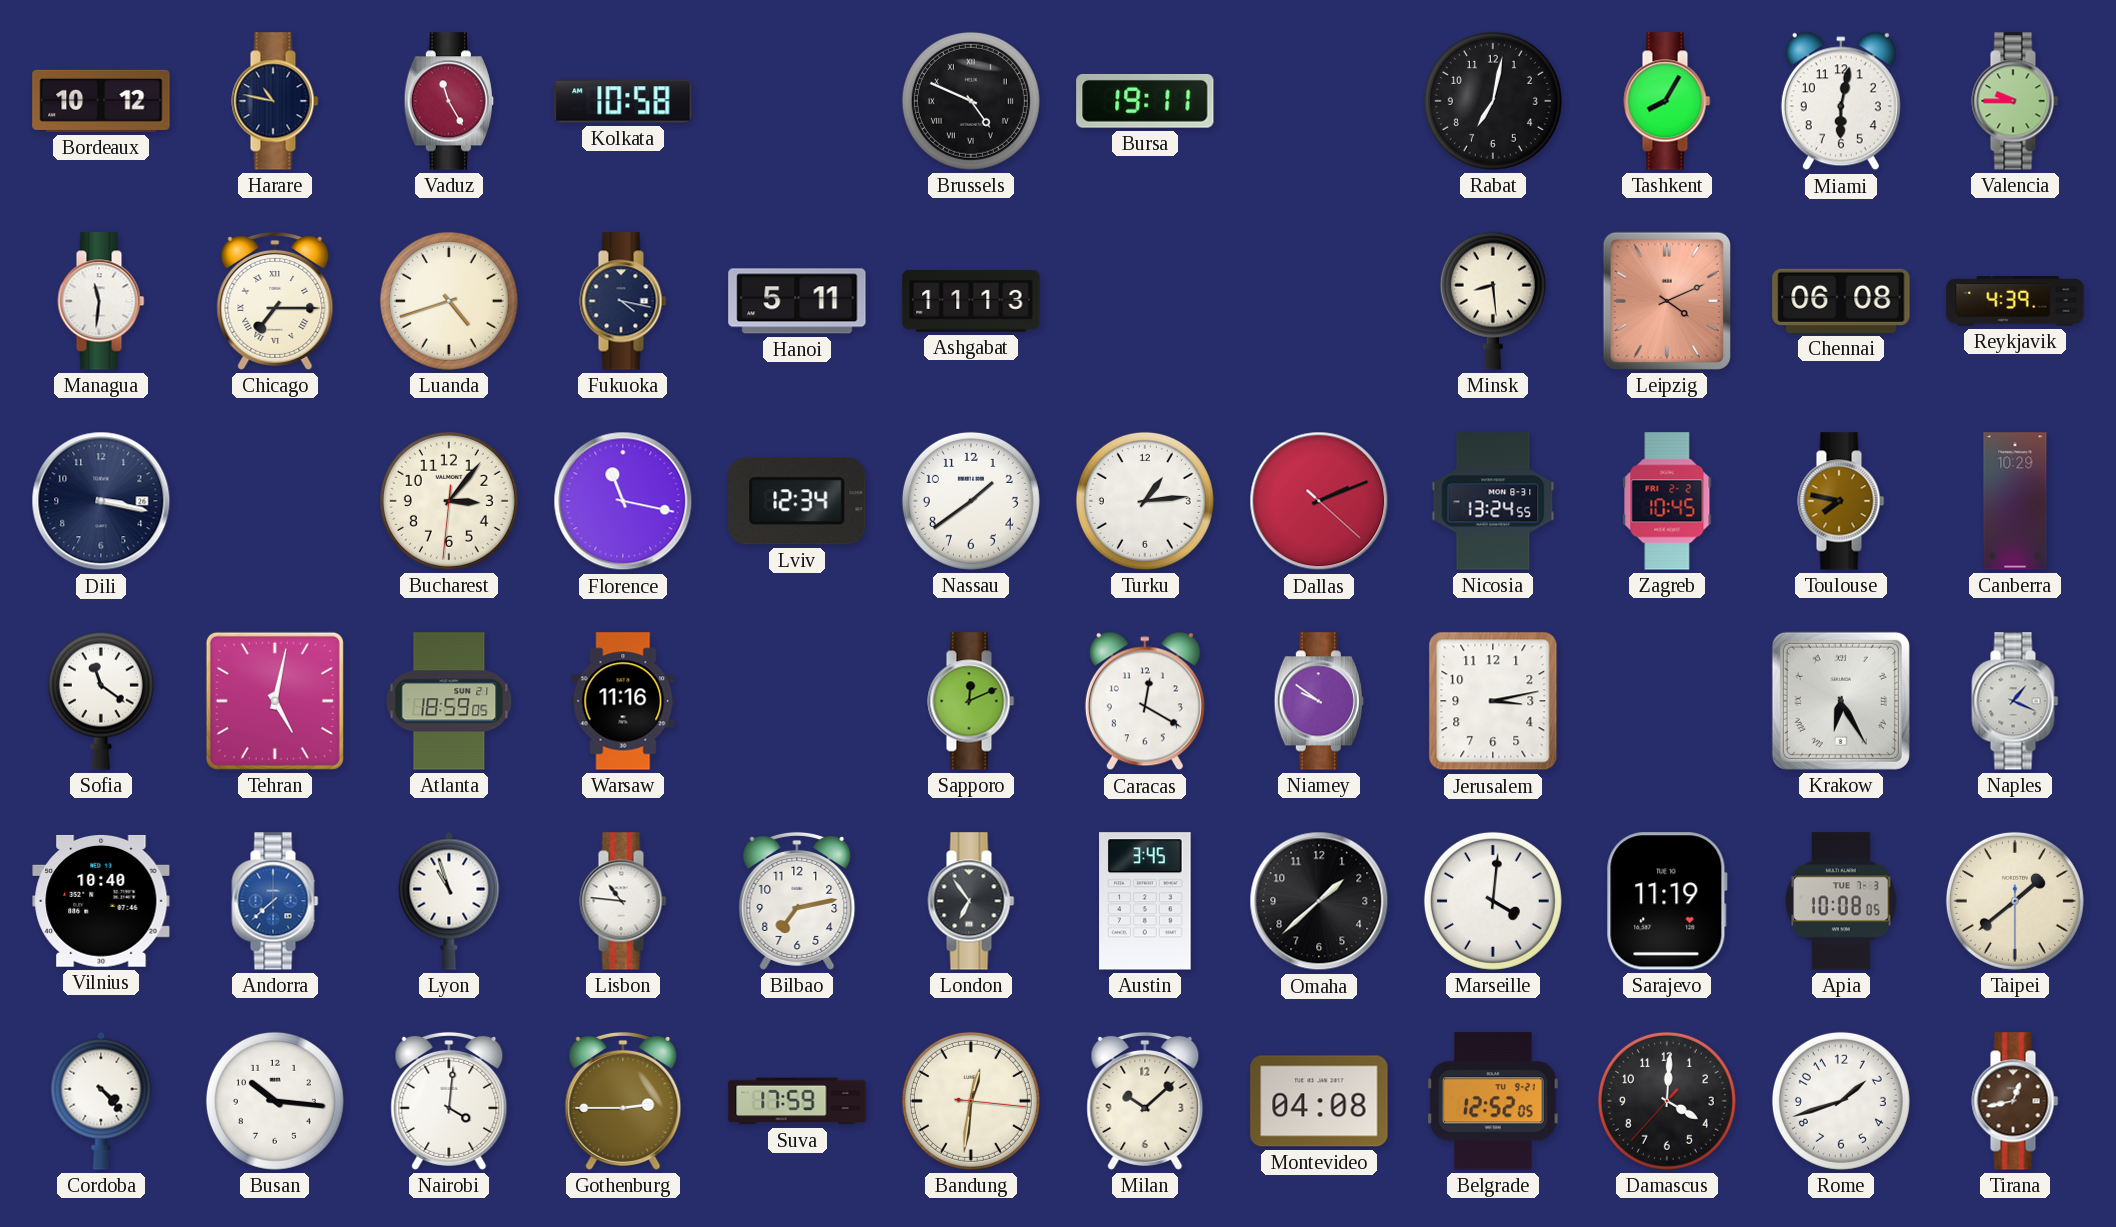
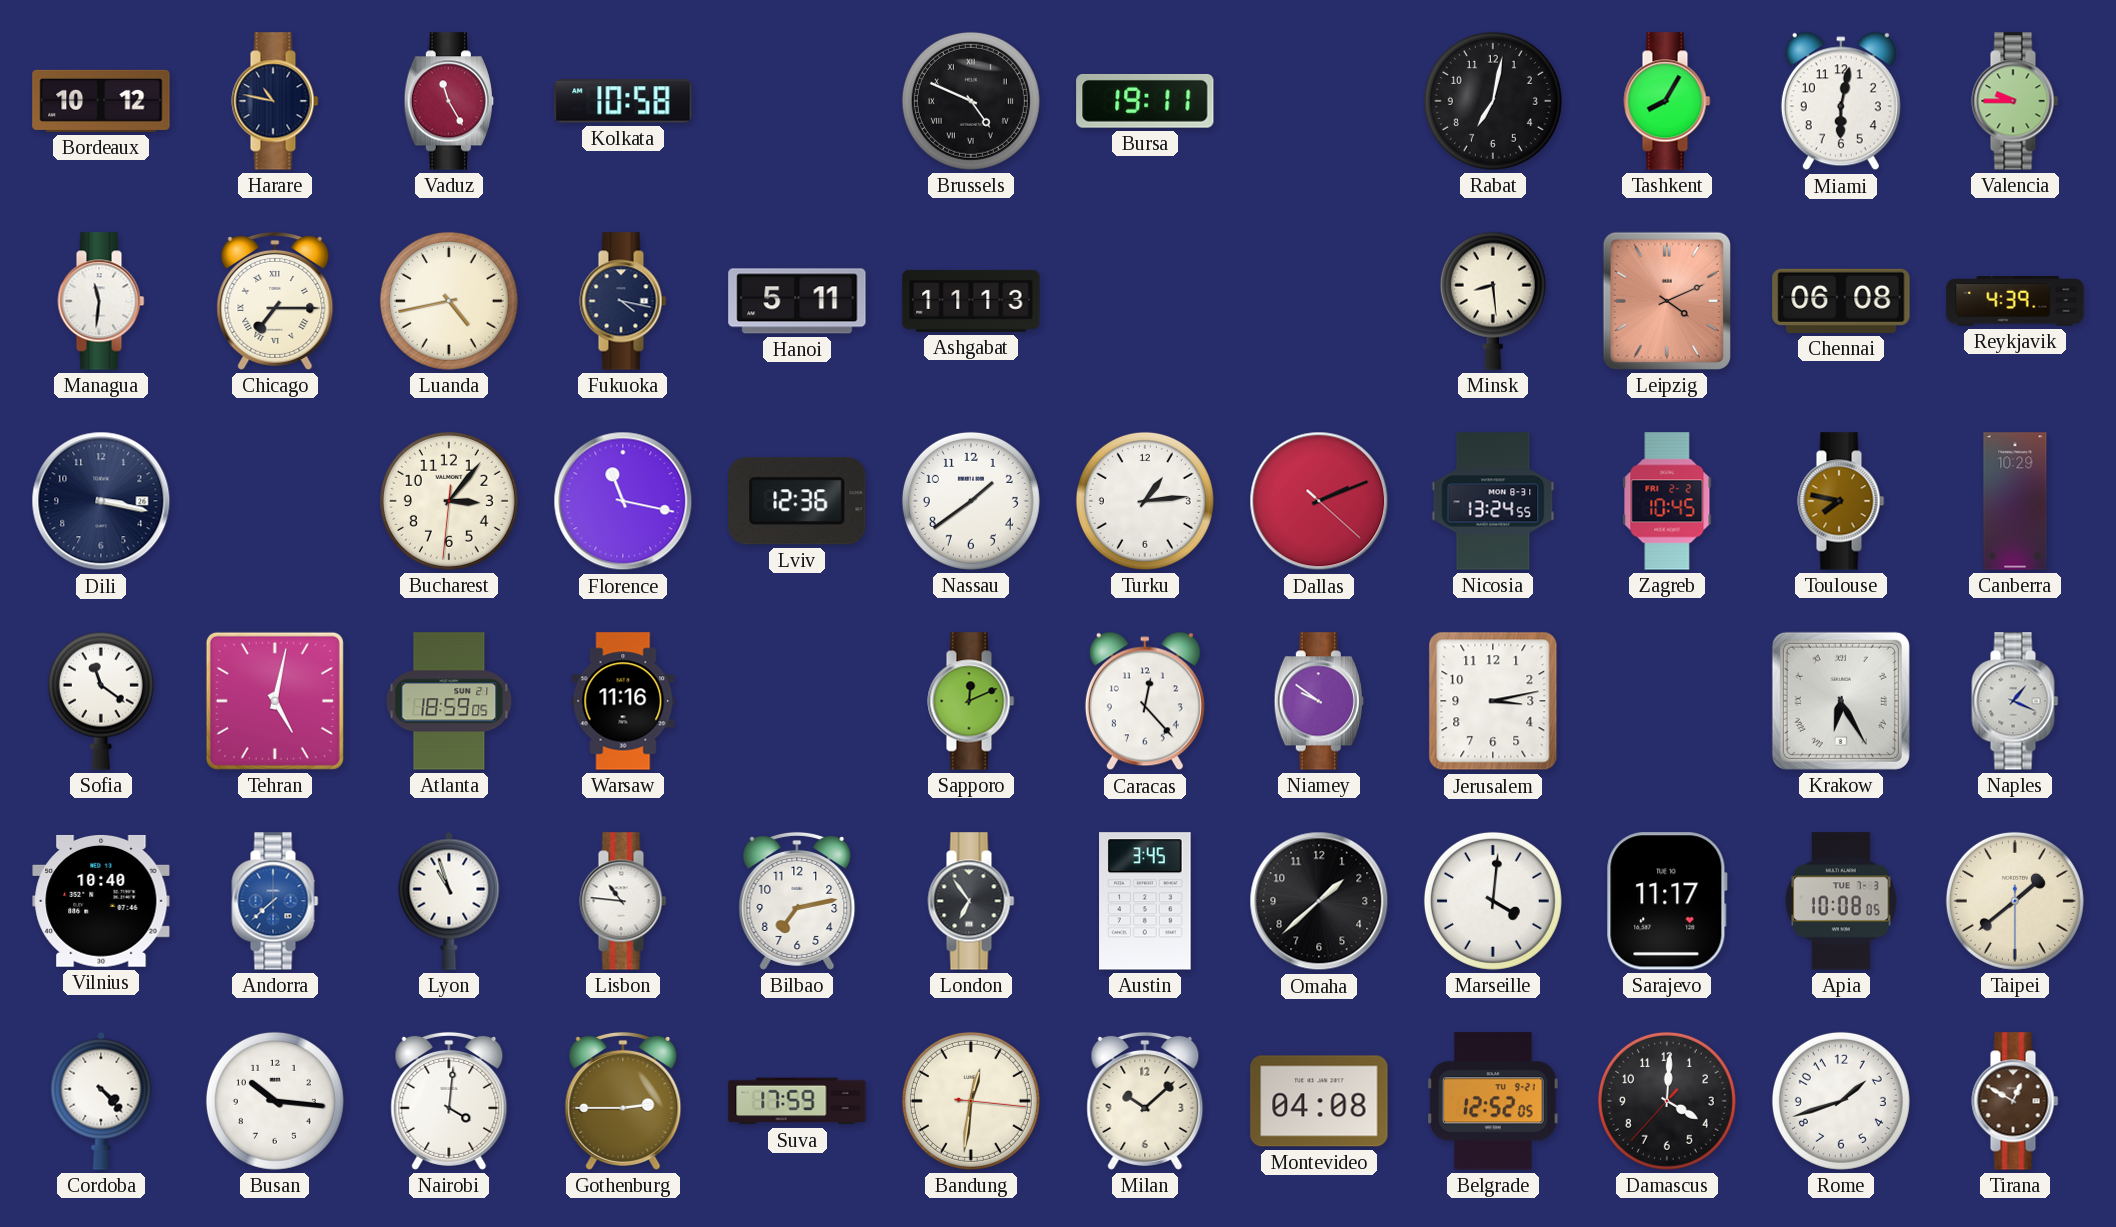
Luanda: 4:42 -> 4:43 (449, 301)
Lviv: 12:34 -> 12:36 (797, 501)
Caracas: 12:20 -> 12:23 (1145, 701)
Sarajevo: 11:19 -> 11:17 (1667, 901)
Tirana: 12:43 -> 12:50 (2015, 1101)
